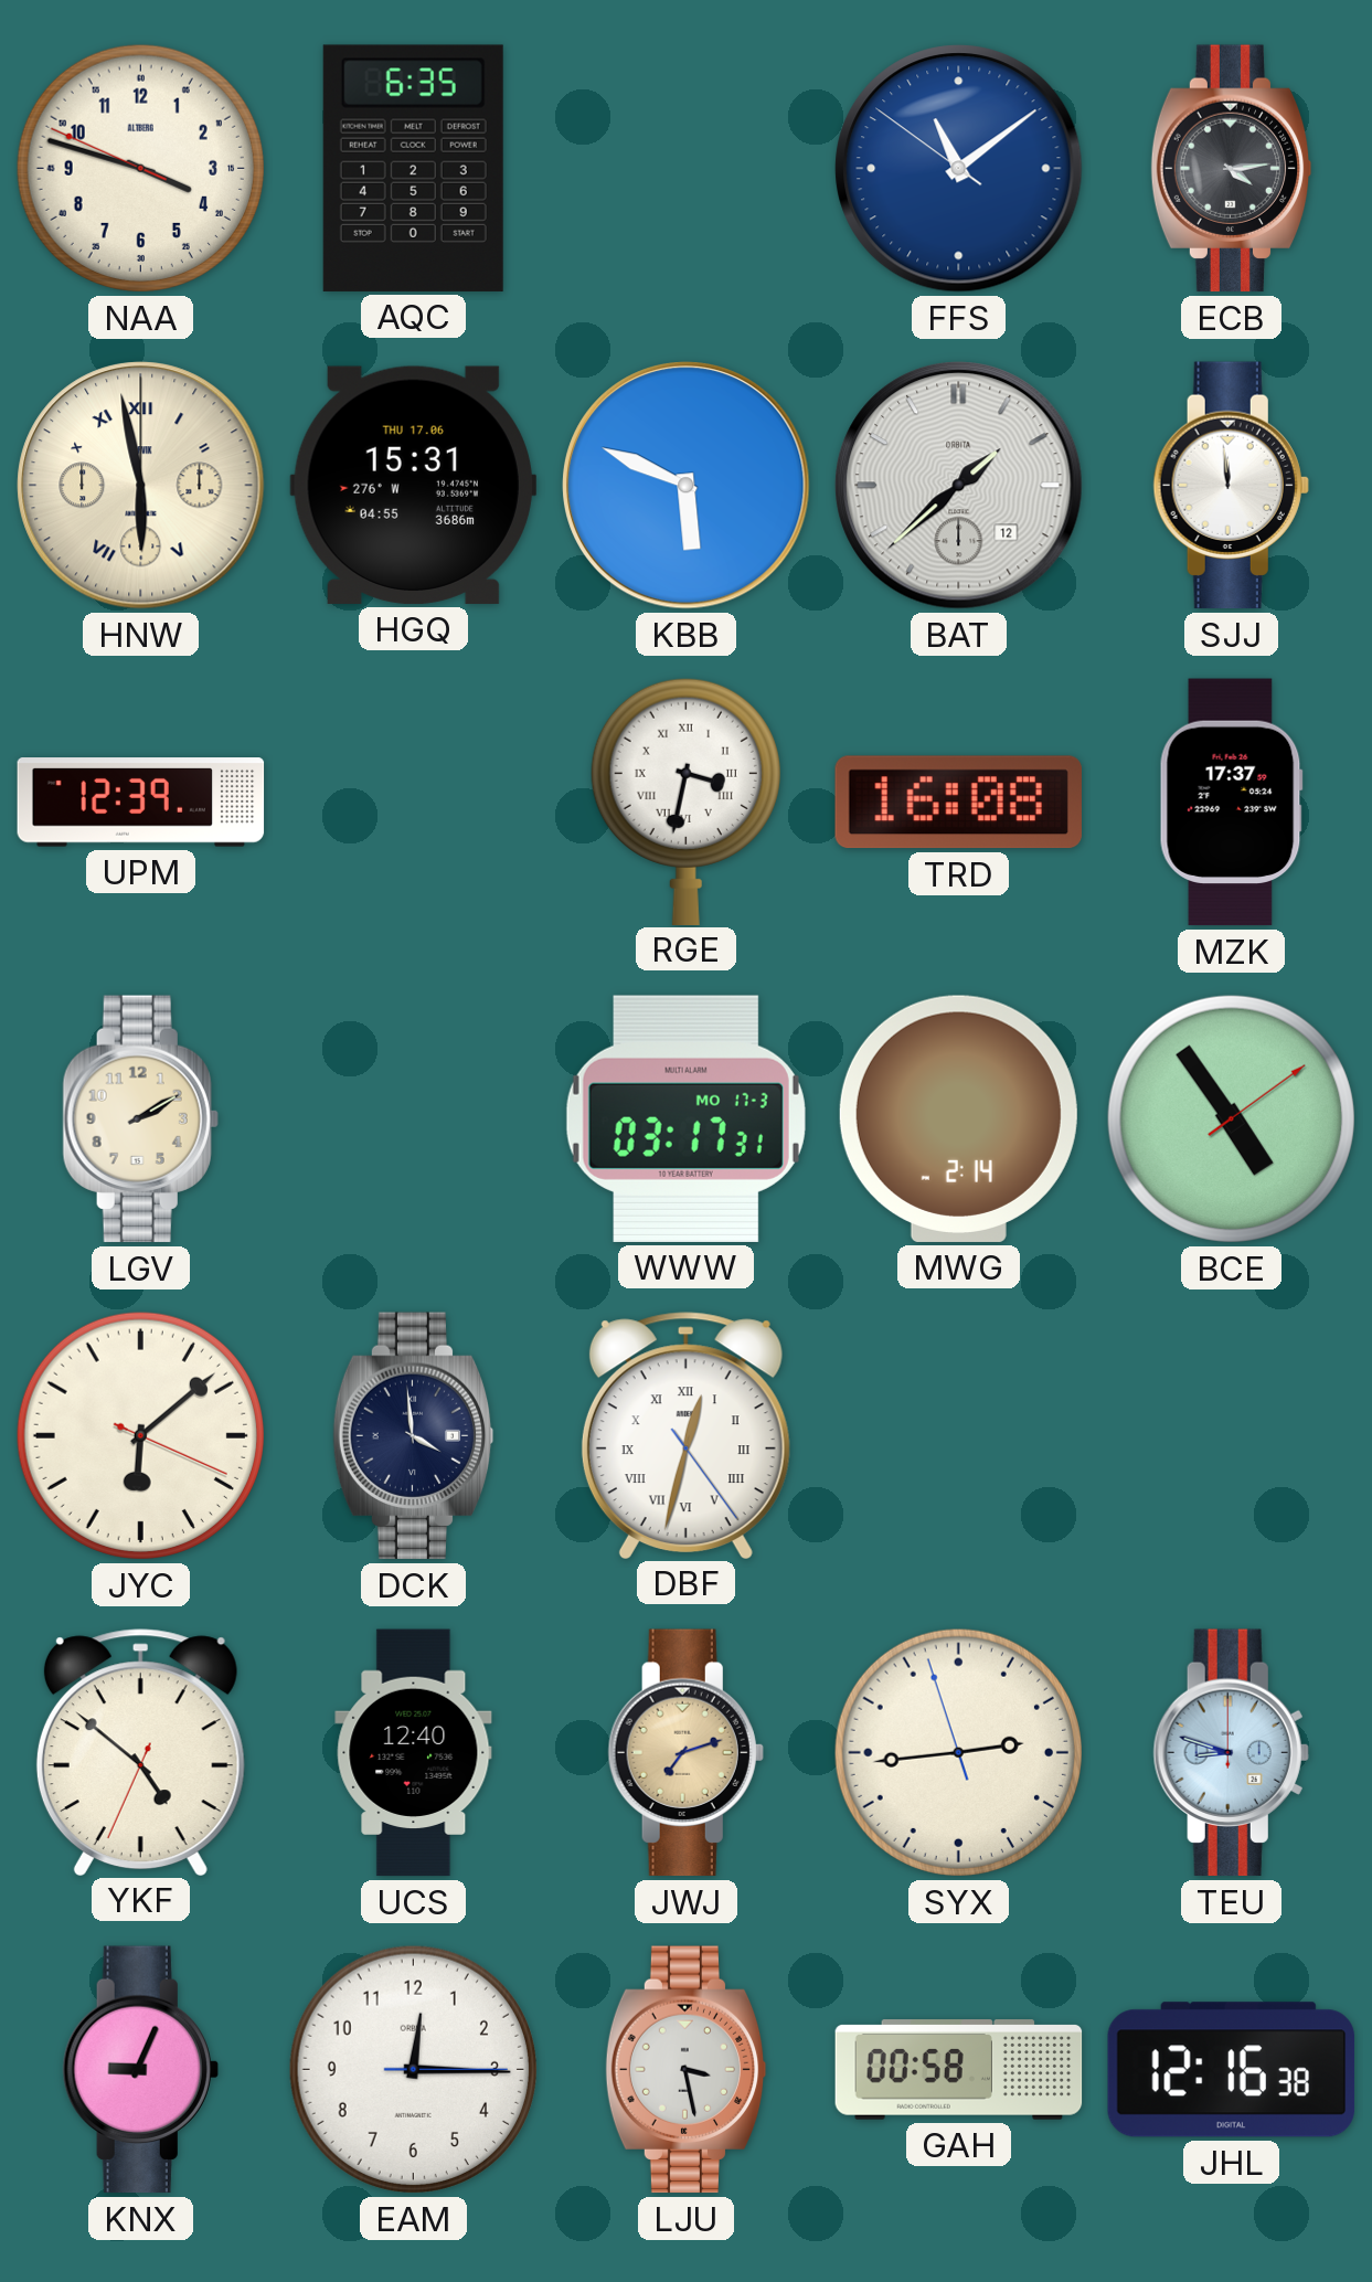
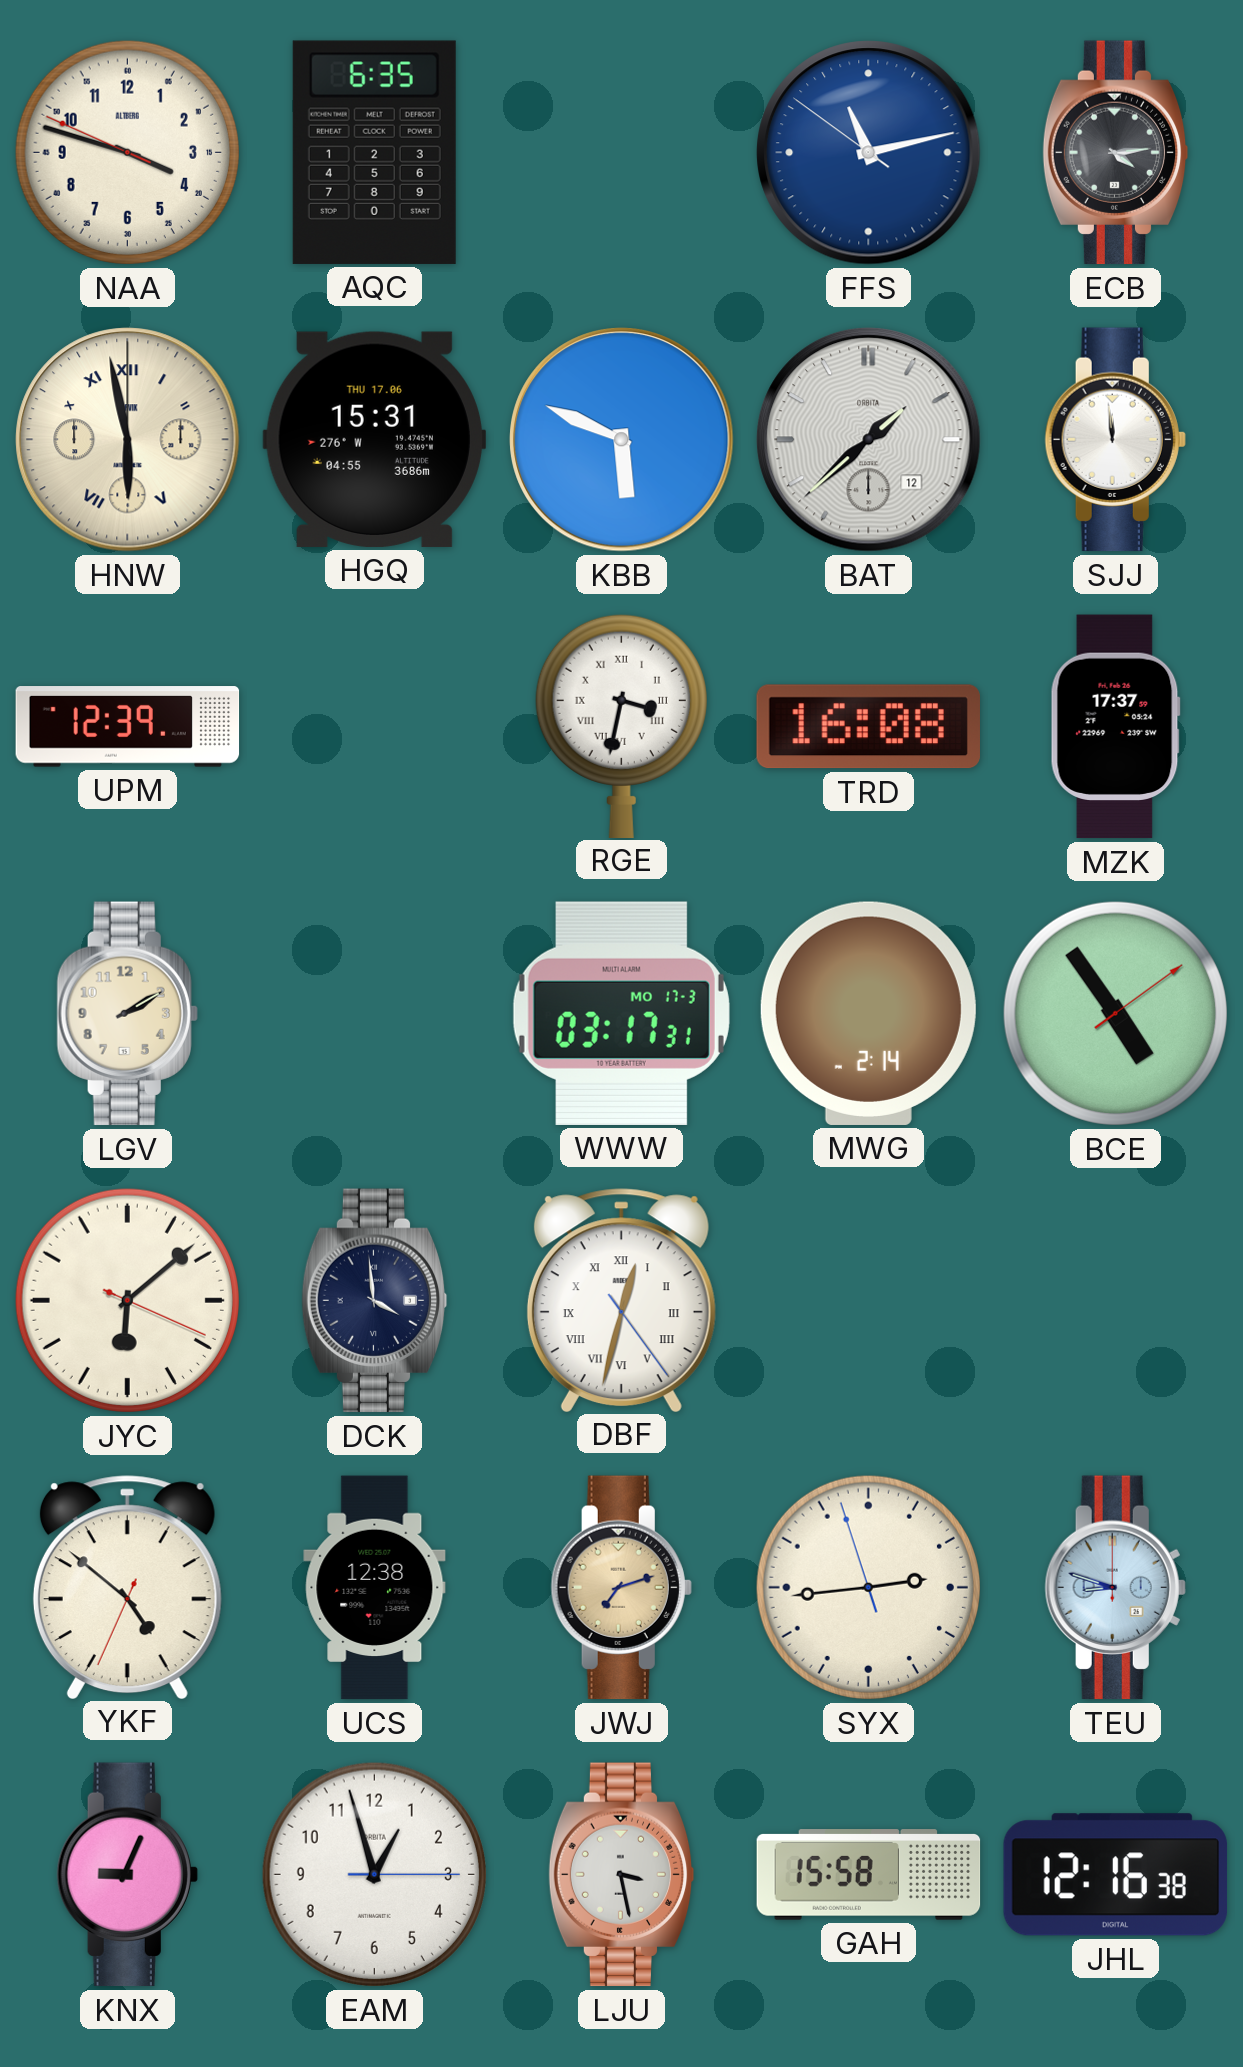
FFS: 11:08 -> 11:12 (869, 153)
UCS: 12:40 -> 12:38 (375, 1588)
EAM: 12:15 -> 12:57 (374, 1874)
GAH: 00:58 -> 15:58 (869, 1875)
